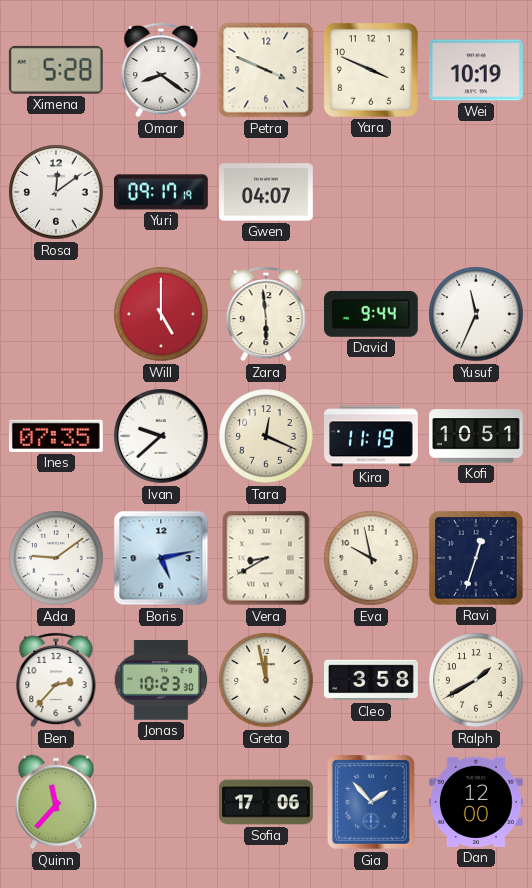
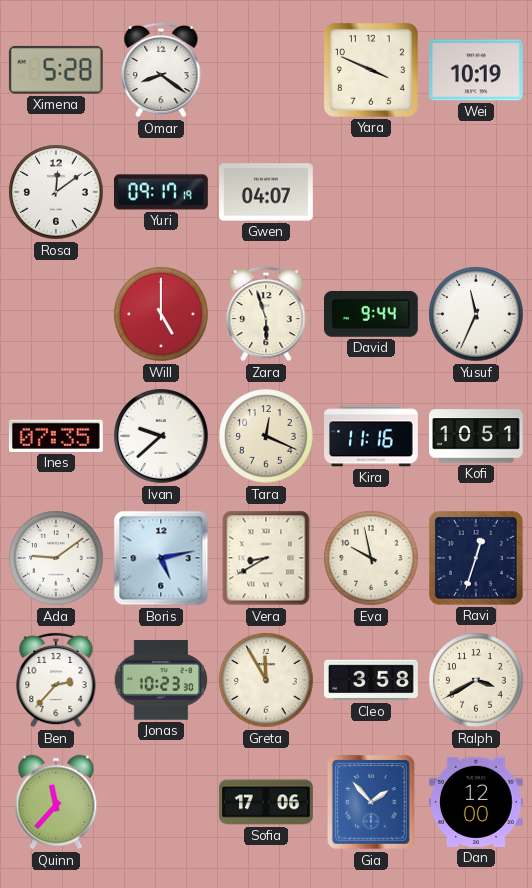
Petra: 3:49 -> none (266, 70)
Zara: 5:59 -> 5:57 (266, 314)
Kira: 11:19 -> 11:16 (372, 436)
Greta: 11:58 -> 11:55 (266, 680)
Ralph: 1:40 -> 3:40 (476, 680)
